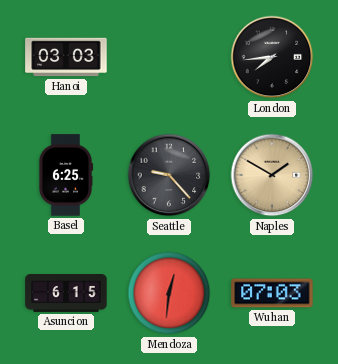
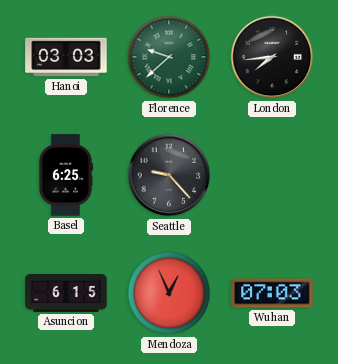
Florence: none -> 9:38 (169, 57)
Naples: 1:50 -> none (272, 175)
Mendoza: 12:31 -> 12:56 (169, 293)
